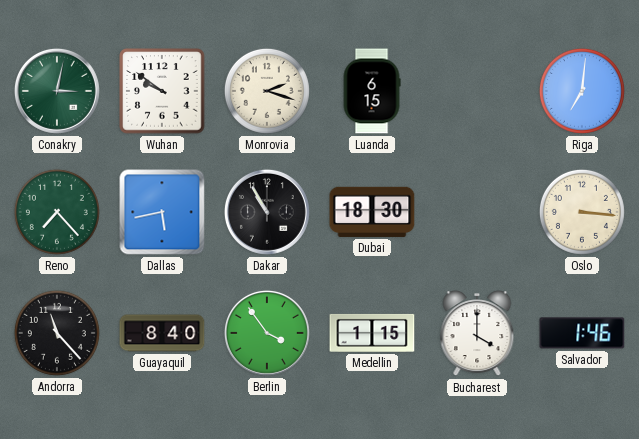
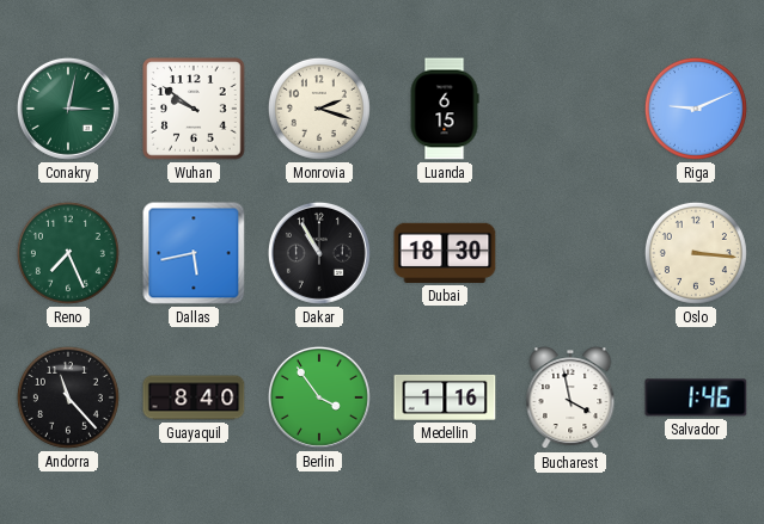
Riga: 7:01 -> 9:11 (696, 109)
Reno: 7:23 -> 7:26 (68, 253)
Medellin: 1:15 -> 1:16 (445, 397)
Bucharest: 4:00 -> 3:58 (570, 399)
